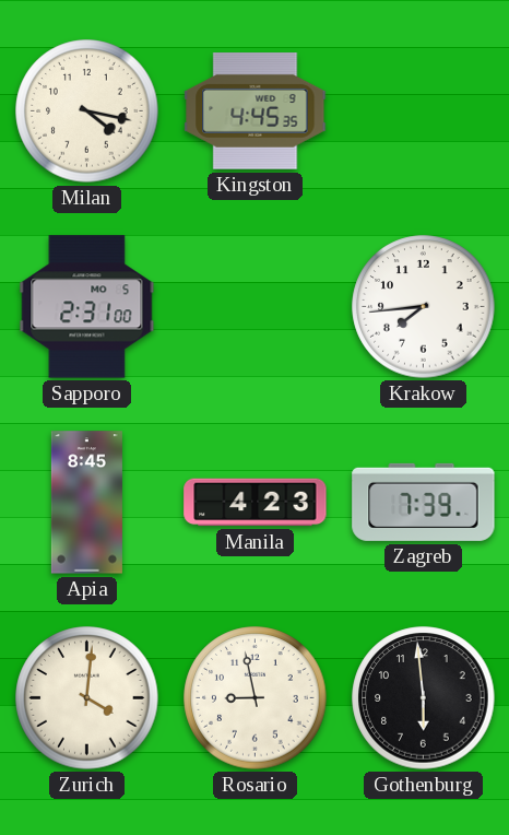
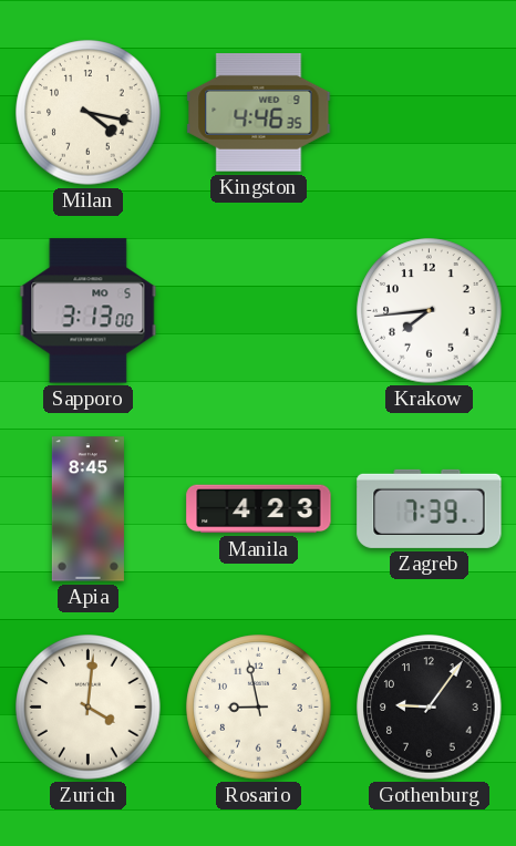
Kingston: 4:45 -> 4:46 (259, 113)
Sapporo: 2:31 -> 3:13 (89, 311)
Gothenburg: 5:59 -> 9:06 (430, 708)
